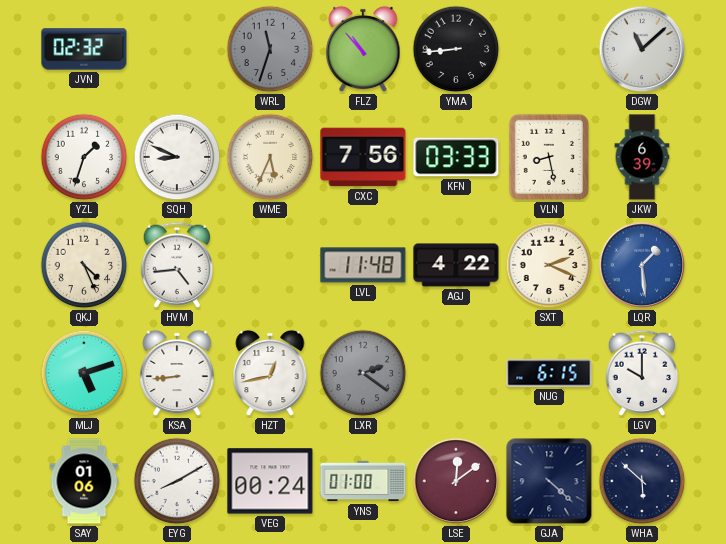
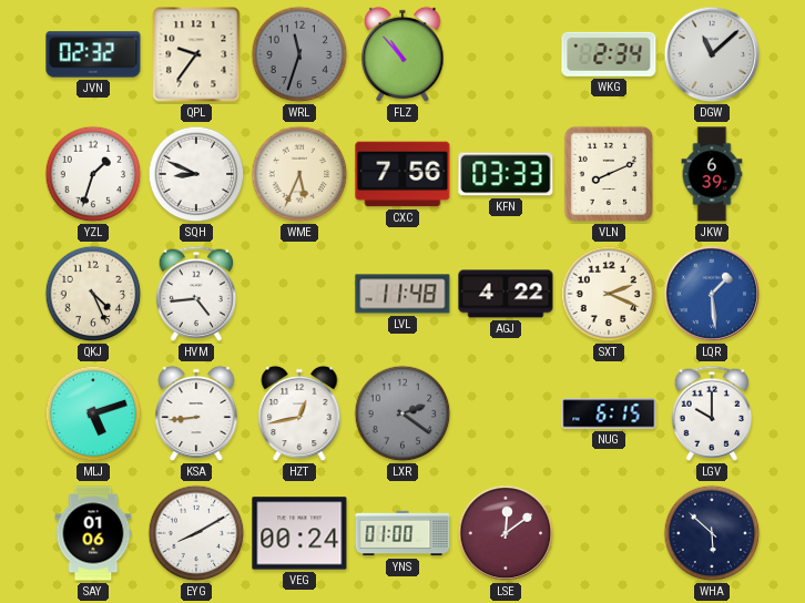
QPL: none -> 9:36 (196, 54)
YMA: 8:44 -> none (456, 49)
WKG: none -> 2:34 (609, 54)
VLN: 8:28 -> 8:11 (609, 174)
GJA: 4:22 -> none (549, 481)
